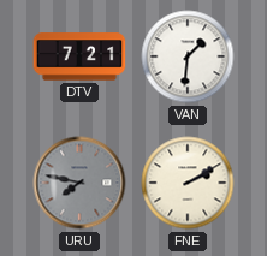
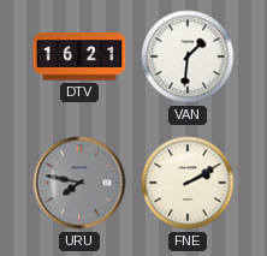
DTV: 7:21 -> 16:21 (79, 56)
